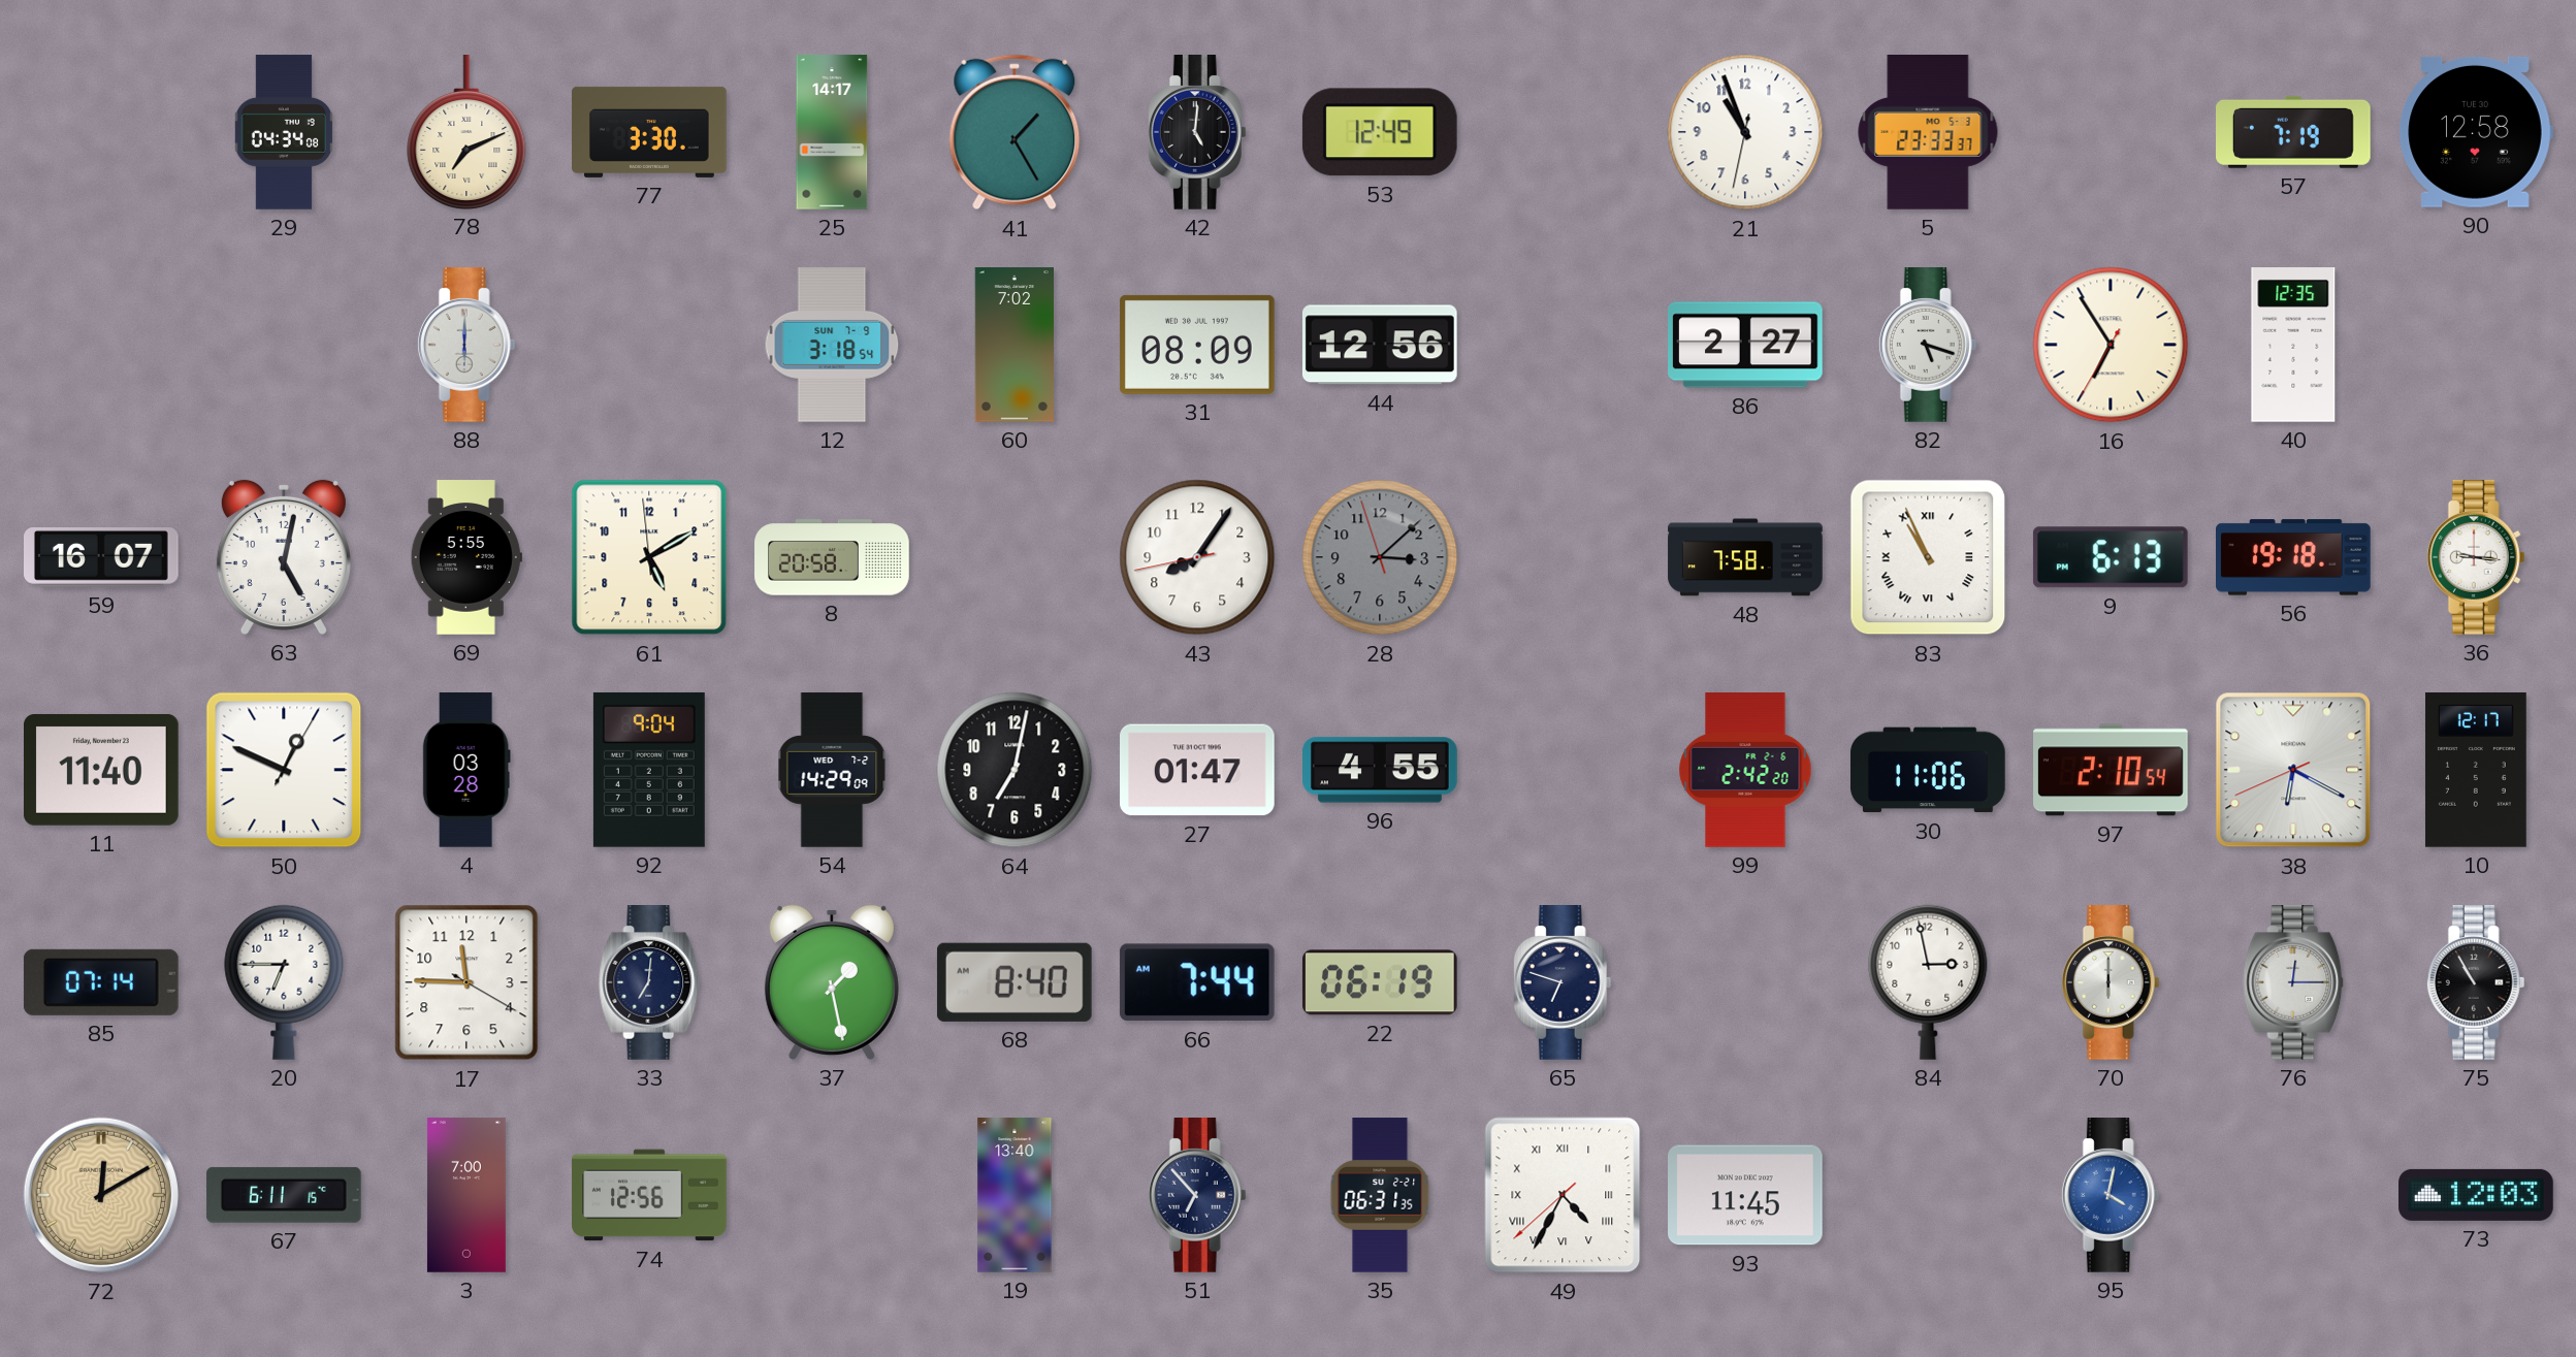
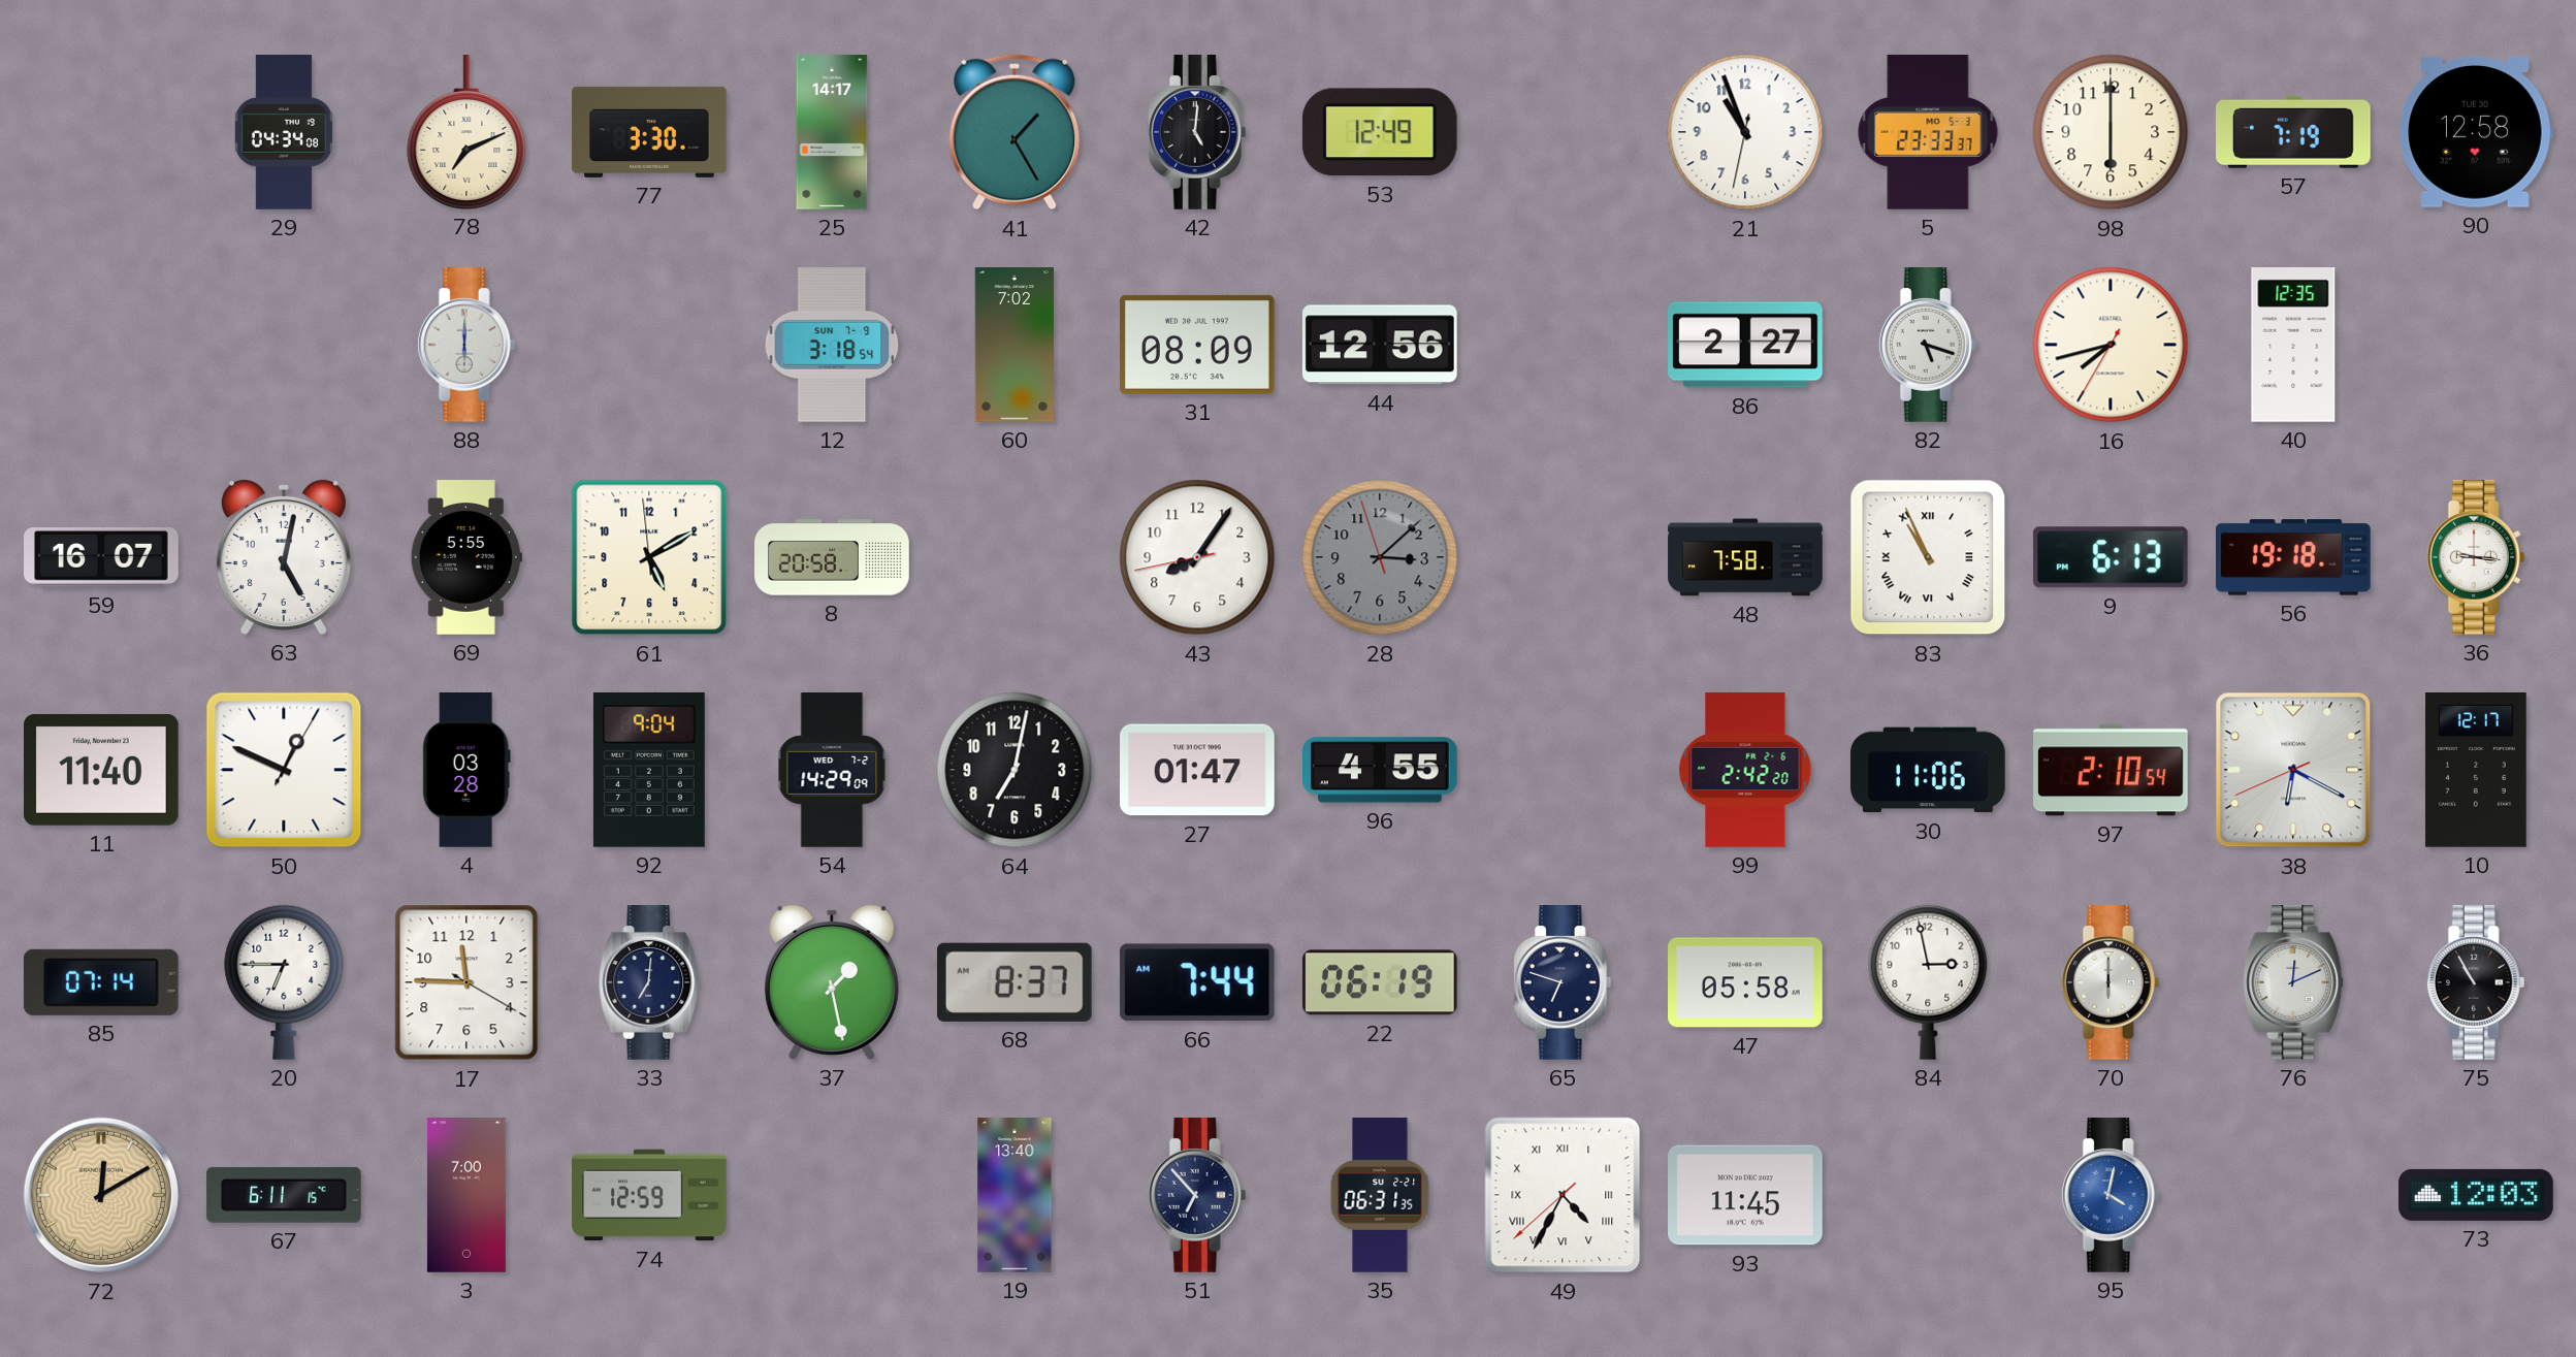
98: none -> 6:00 (2111, 132)
16: 6:54 -> 7:42 (2111, 345)
68: 8:40 -> 8:37 (1015, 982)
47: none -> 05:58 (1746, 982)
76: 12:15 -> 12:11 (2293, 983)
74: 12:56 -> 12:59 (649, 1195)
